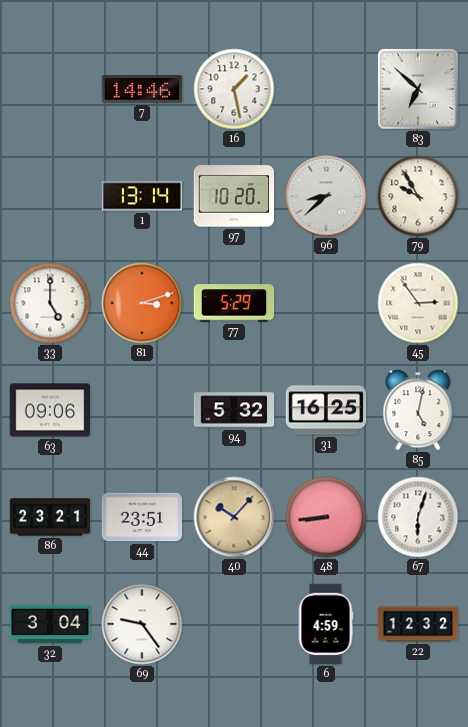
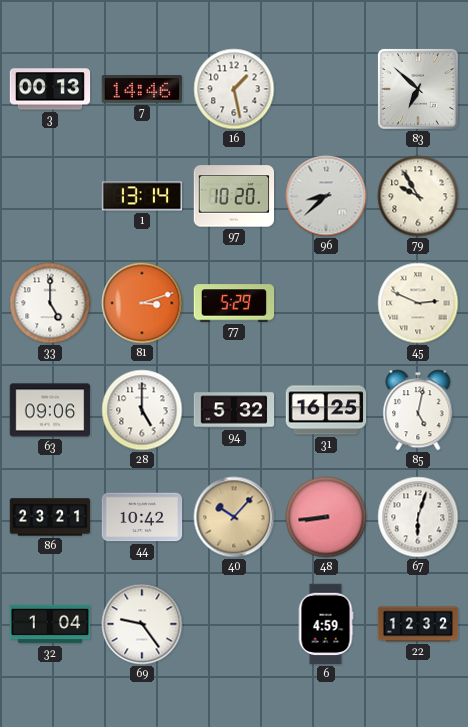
3: none -> 00:13 (50, 89)
45: 2:54 -> 2:49 (418, 303)
28: none -> 5:00 (142, 410)
44: 23:51 -> 10:42 (142, 517)
32: 3:04 -> 1:04 (50, 624)
